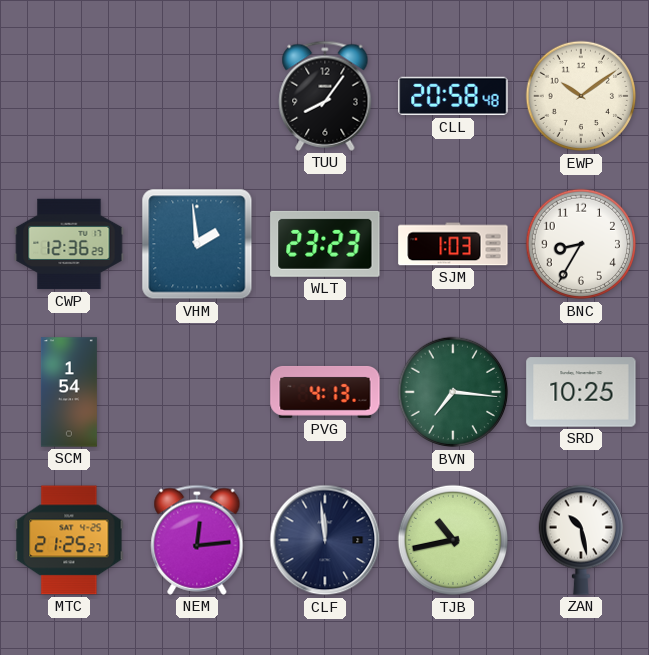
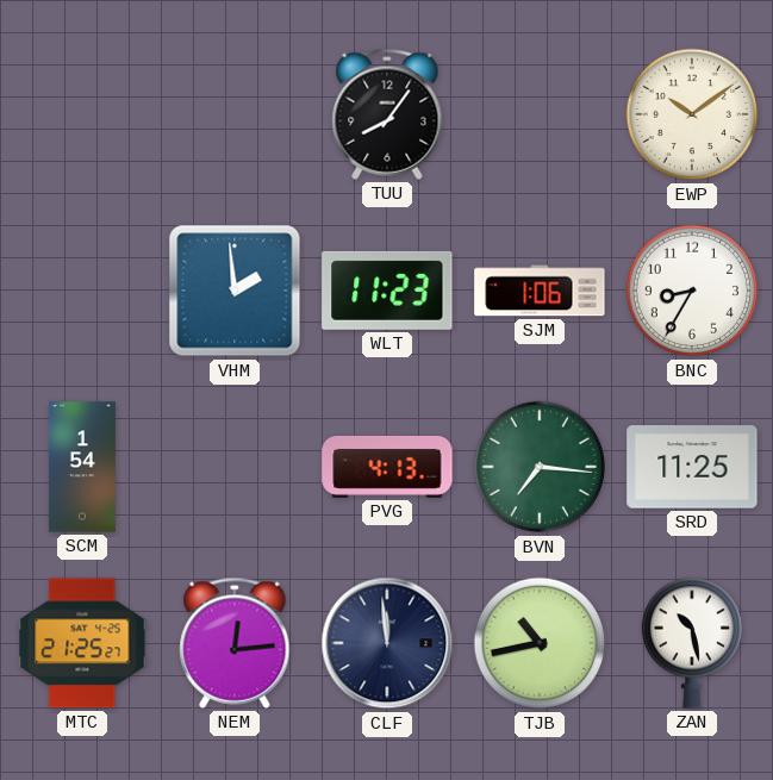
CLL: 20:58 -> none (453, 96)
CWP: 12:36 -> none (69, 244)
WLT: 23:23 -> 11:23 (387, 291)
SJM: 1:03 -> 1:06 (540, 291)
SRD: 10:25 -> 11:25 (692, 467)
